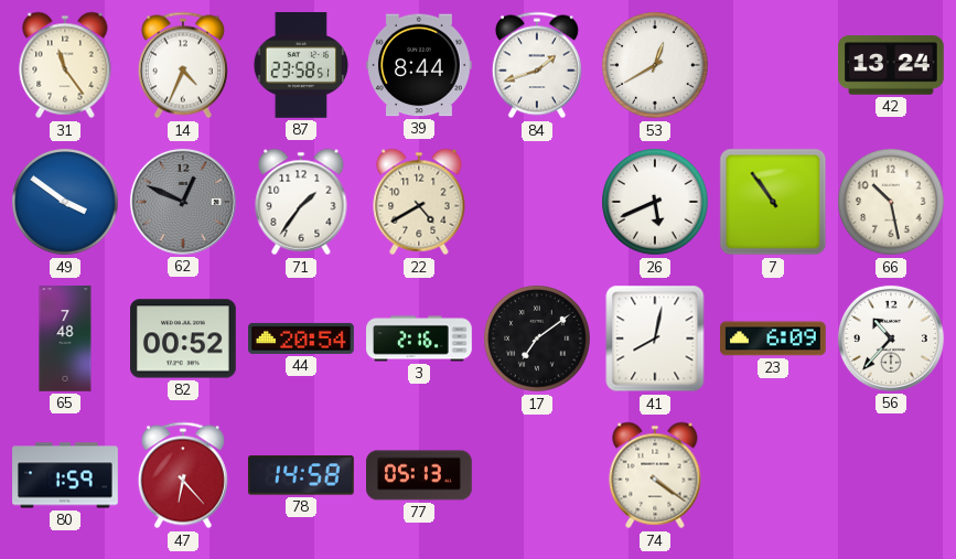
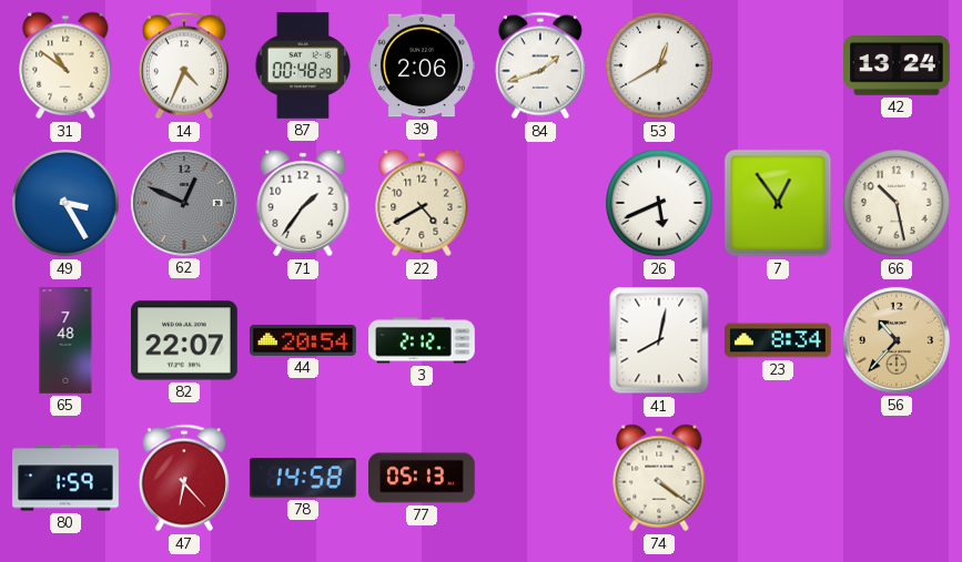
31: 11:24 -> 10:51 (65, 65)
87: 23:58 -> 00:48 (303, 67)
39: 8:44 -> 2:06 (423, 65)
49: 3:51 -> 3:25 (65, 203)
7: 10:54 -> 12:54 (778, 203)
82: 00:52 -> 22:07 (185, 340)
3: 2:16 -> 2:12 (422, 340)
17: 7:09 -> none (537, 338)
23: 6:09 -> 8:34 (779, 340)
56 dial: white -> champagne (897, 340)
